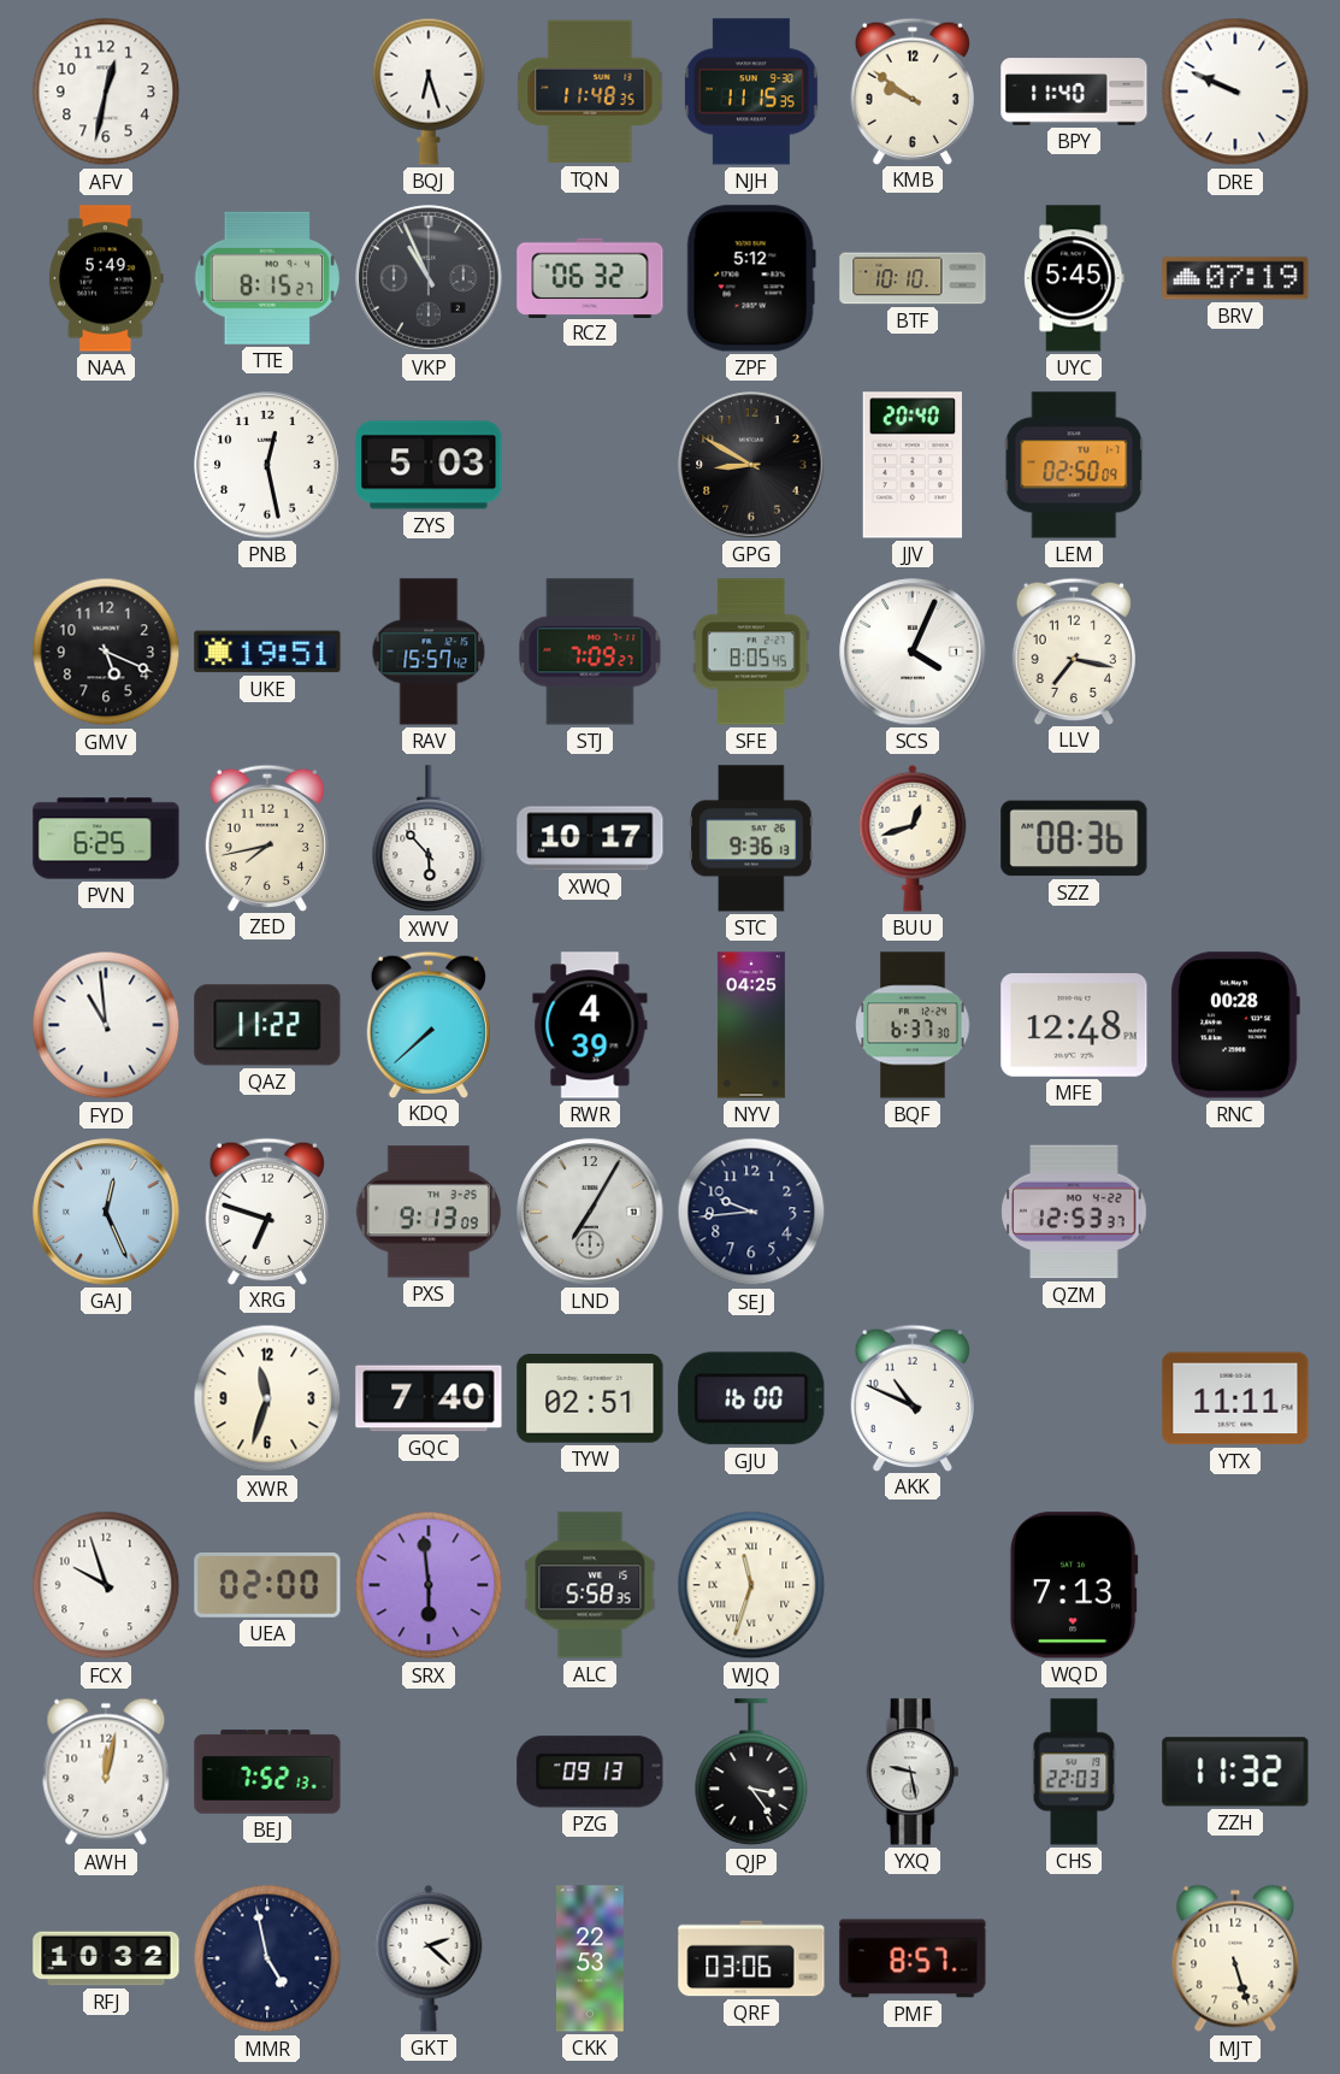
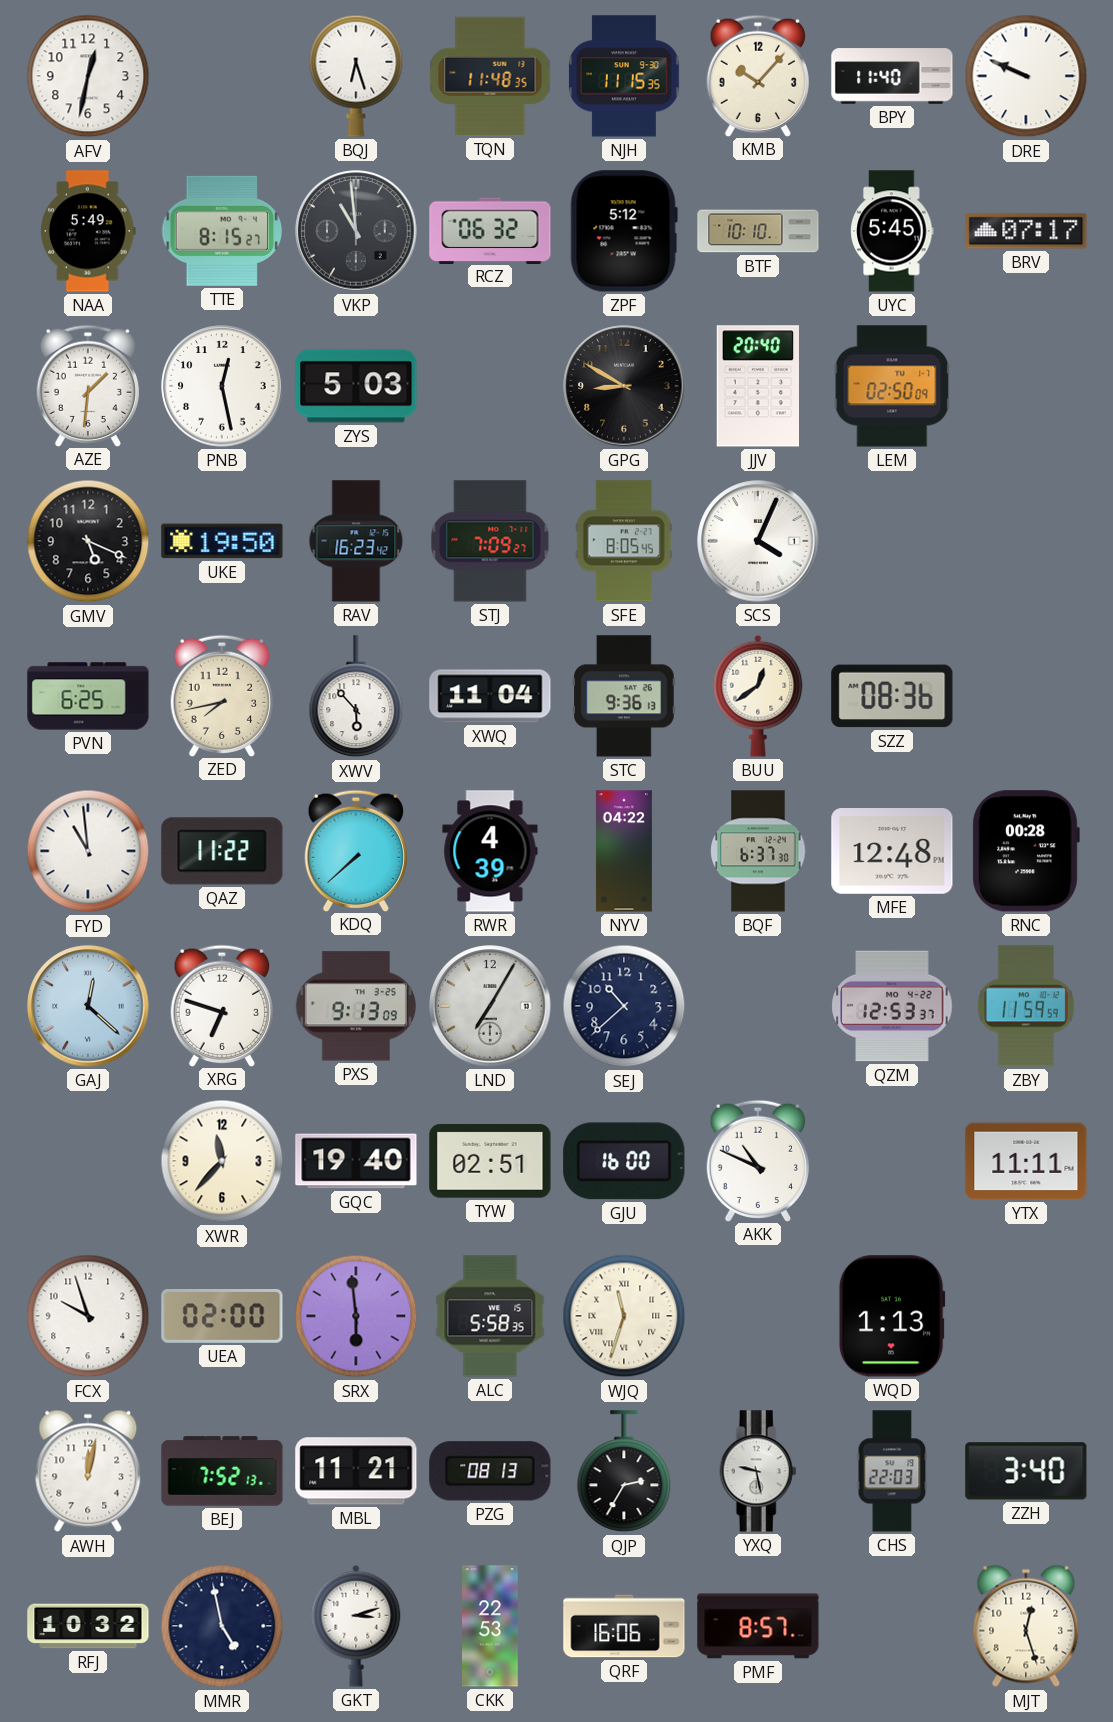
KMB: 9:51 -> 10:07 (757, 75)
VKP: 10:56 -> 10:59 (356, 231)
BRV: 07:19 -> 07:17 (1026, 231)
AZE: none -> 1:31 (87, 385)
UKE: 19:51 -> 19:50 (222, 541)
RAV: 15:57 -> 16:23 (356, 541)
LLV: 7:17 -> none (1073, 650)
XWQ: 10:17 -> 11:04 (490, 696)
BUU: 12:42 -> 12:39 (758, 696)
NYV: 04:25 -> 04:22 (624, 851)
GAJ: 12:26 -> 12:22 (88, 1006)
SEJ: 9:44 -> 10:38 (624, 1006)
ZBY: none -> 11:59 (1026, 1006)
XWR: 11:33 -> 11:37 (222, 1161)
GQC: 7:40 -> 19:40 (356, 1161)
WQD: 7:13 -> 1:13 (892, 1316)
MBL: none -> 11:21 (356, 1471)
PZG: 09:13 -> 08:13 (490, 1471)
QJP: 3:24 -> 2:35 (624, 1472)
ZZH: 11:32 -> 3:40 (1026, 1471)
GKT: 2:22 -> 3:12 (356, 1626)
QRF: 03:06 -> 16:06 (624, 1626)
MJT: 5:27 -> 12:27 (1026, 1626)
